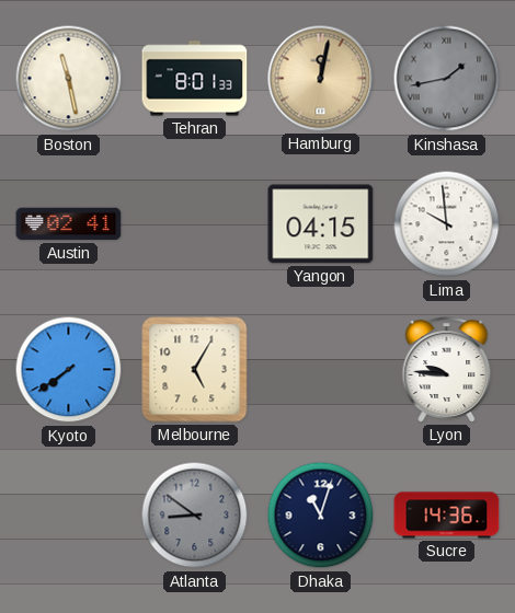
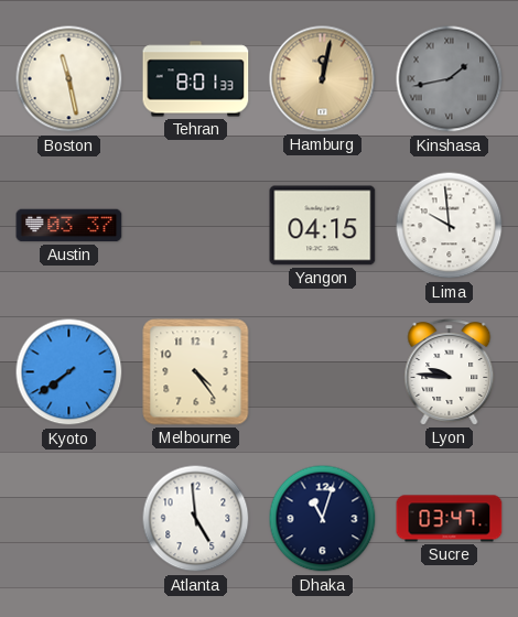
Austin: 02:41 -> 03:37 (69, 226)
Melbourne: 5:05 -> 4:24 (196, 372)
Atlanta: 8:51 -> 4:59 (196, 519)
Atlanta dial: grey -> white (196, 519)
Sucre: 14:36 -> 03:47 (450, 519)
